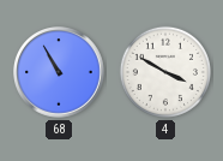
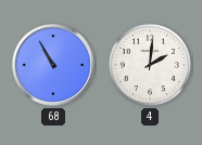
4: 3:50 -> 2:01 (150, 65)
